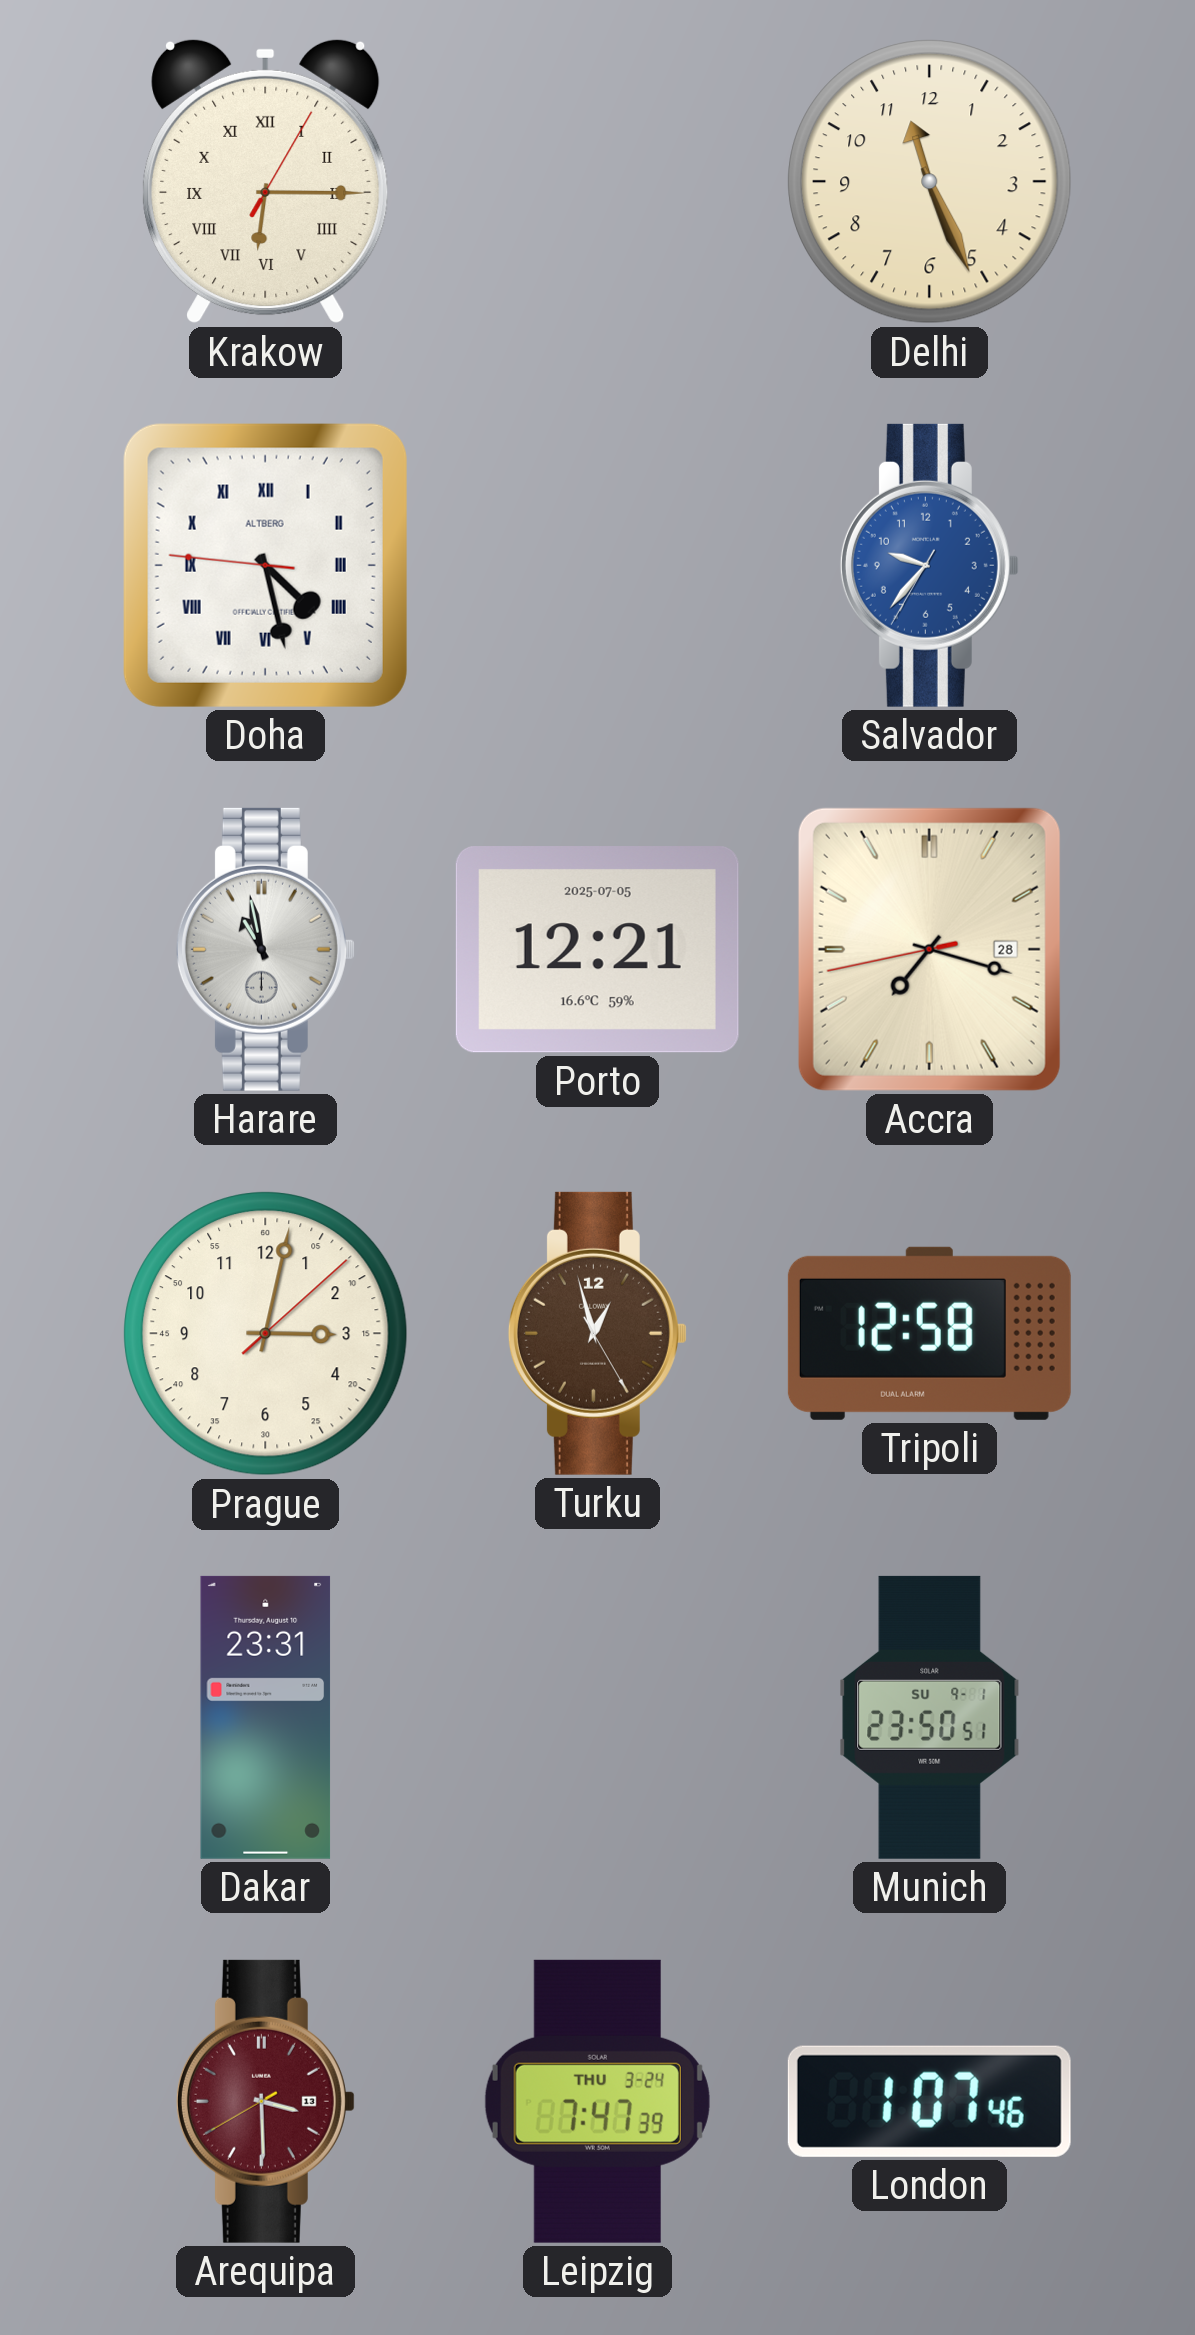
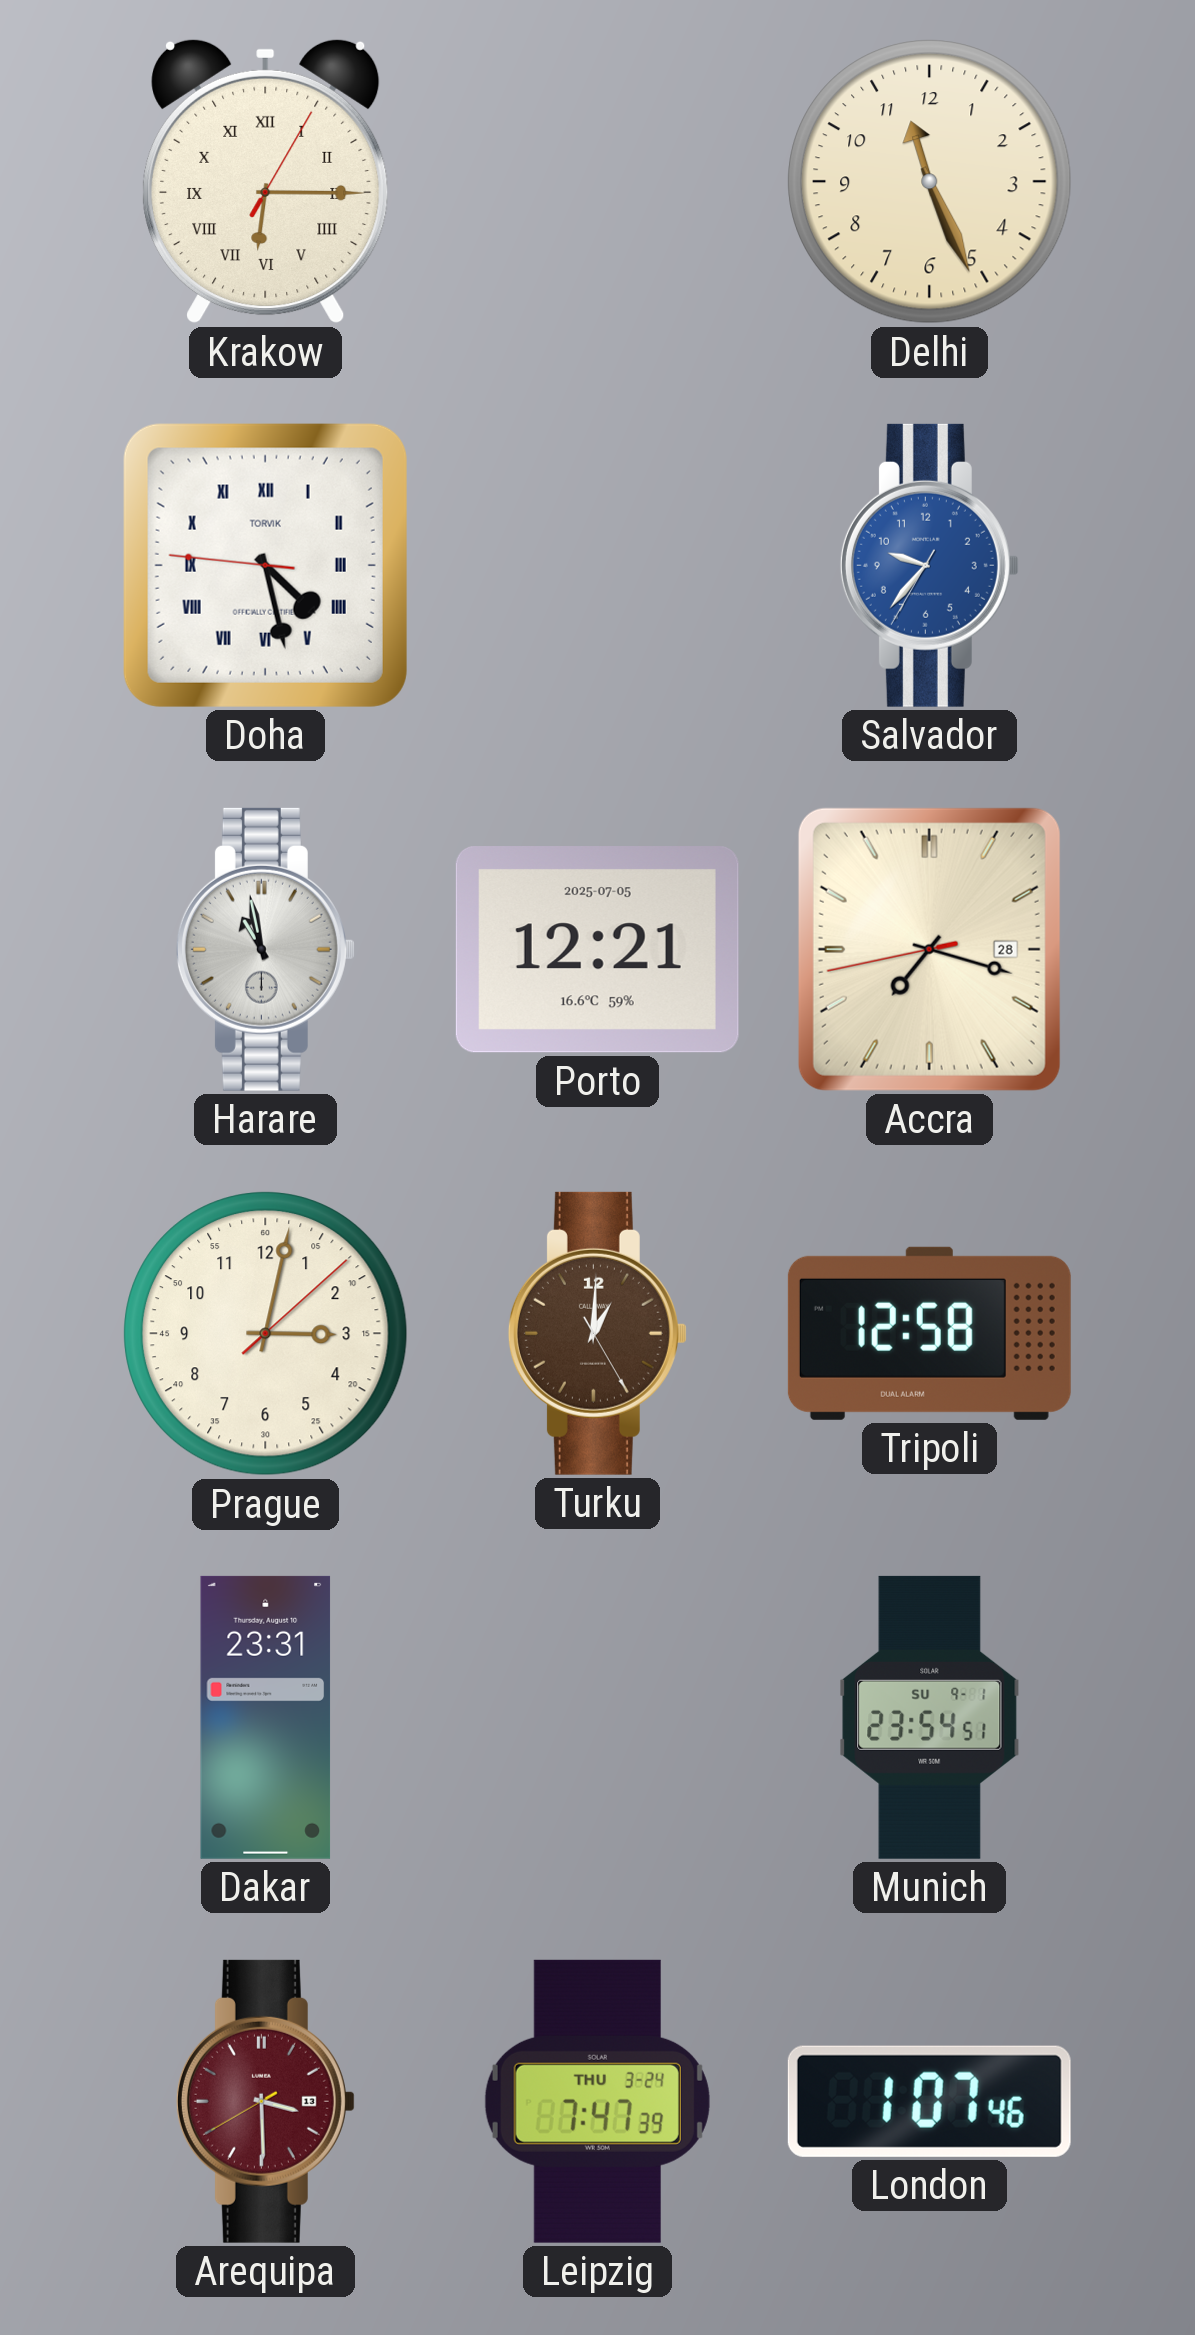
Doha brand: ALTBERG -> TORVIK (265, 565)
Turku: 12:57 -> 1:00 (597, 1333)
Munich: 23:50 -> 23:54 (930, 1717)
